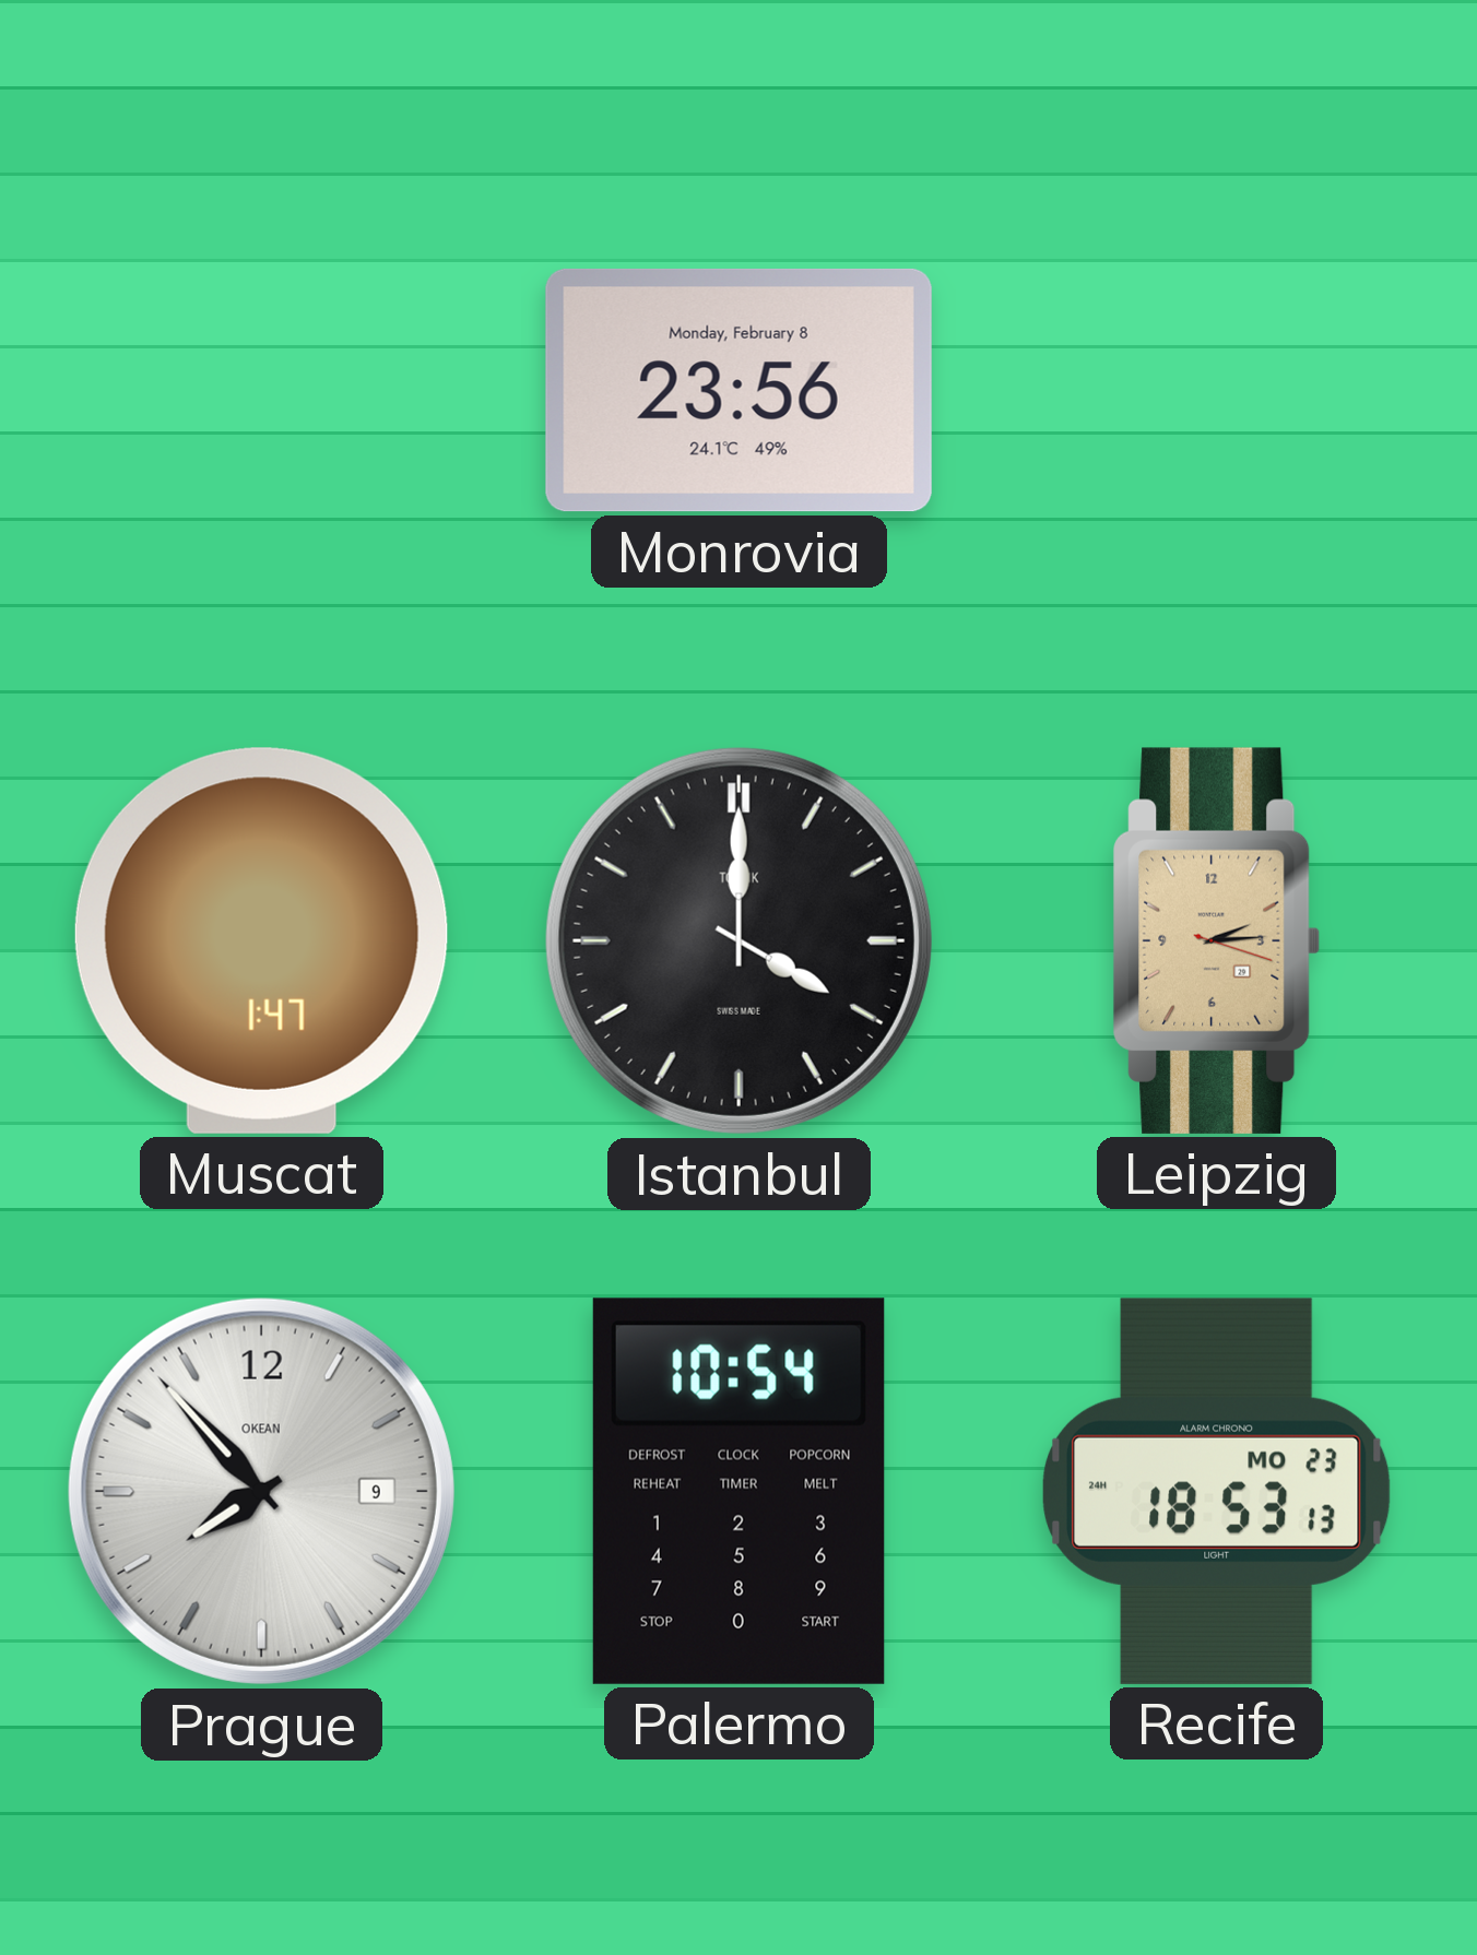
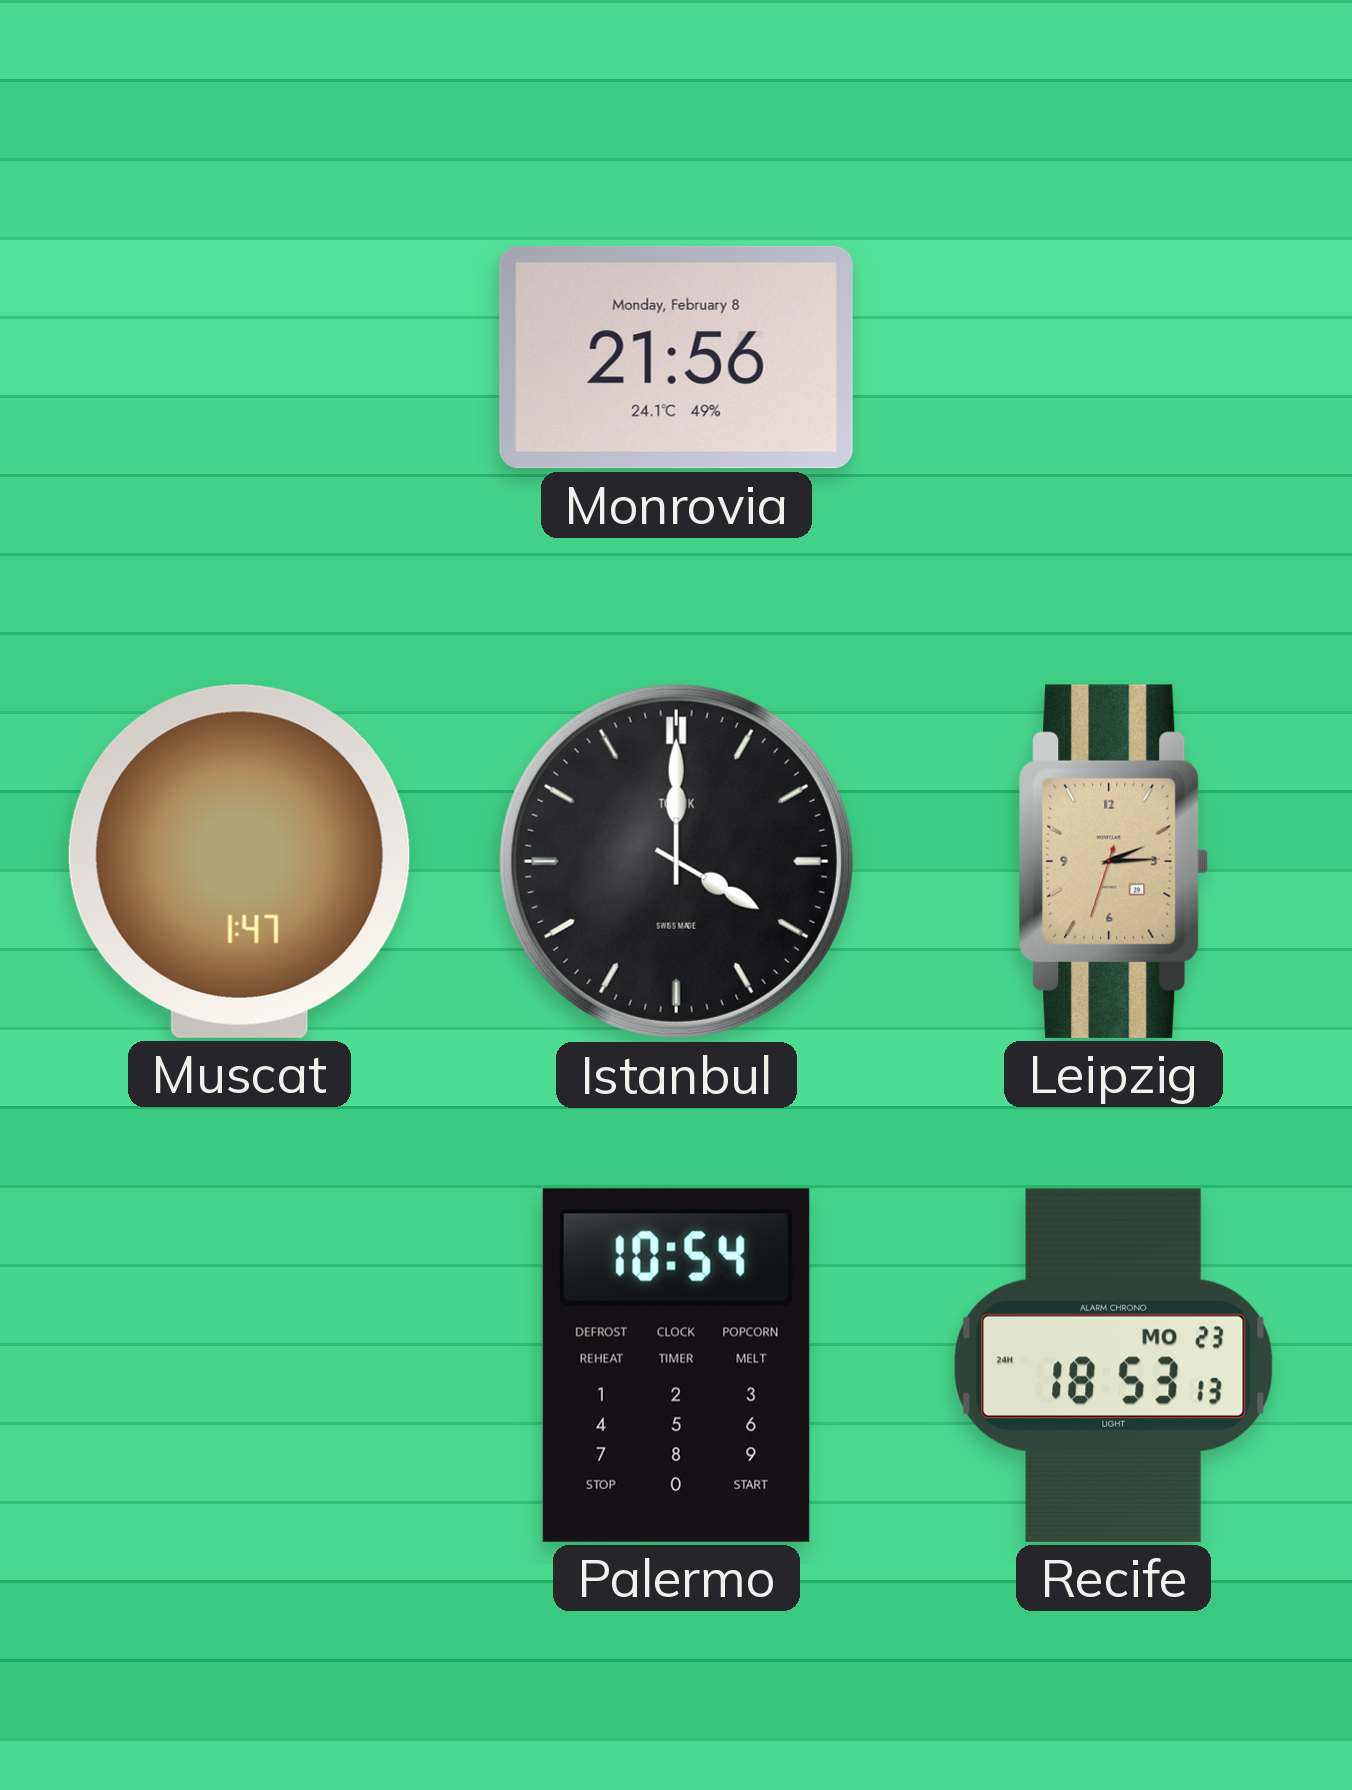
Monrovia: 23:56 -> 21:56 (676, 357)
Leipzig: 2:14:18 -> 2:14:33 (1114, 861)
Prague: 7:53 -> none (261, 1491)
